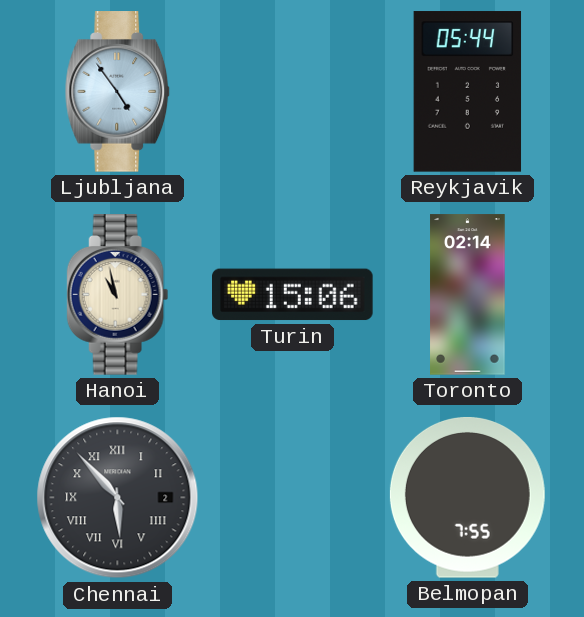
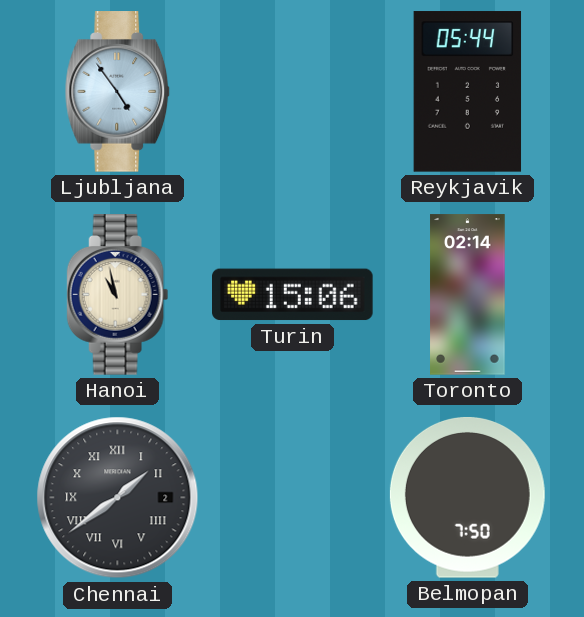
Chennai: 5:53 -> 1:39 (118, 498)
Belmopan: 7:55 -> 7:50 (467, 497)
